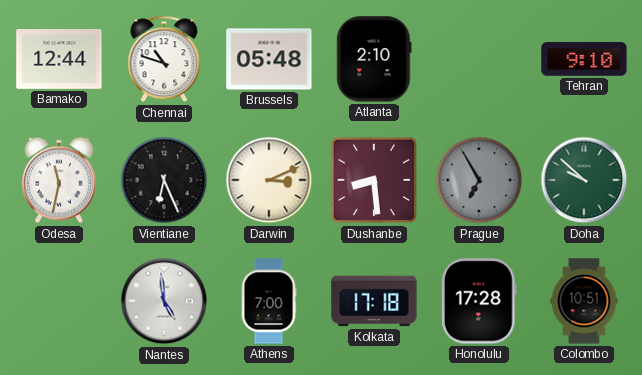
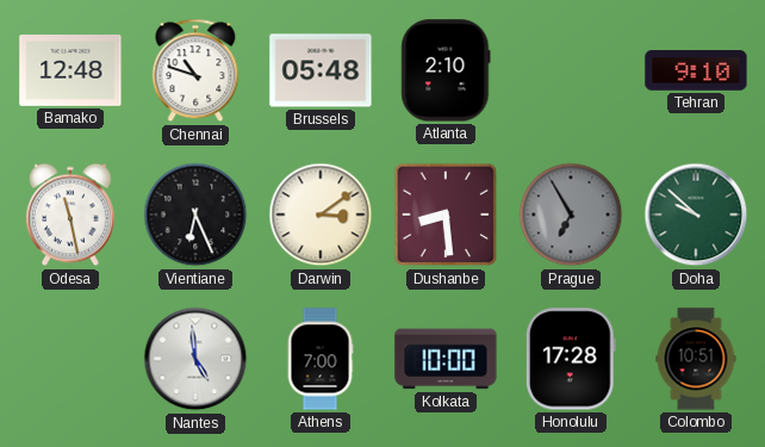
Bamako: 12:44 -> 12:48 (70, 72)
Odesa: 11:32 -> 11:28 (70, 215)
Darwin: 3:11 -> 3:09 (321, 215)
Kolkata: 17:18 -> 10:00 (446, 359)
